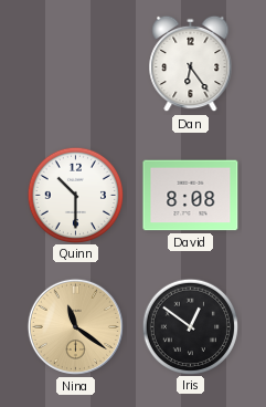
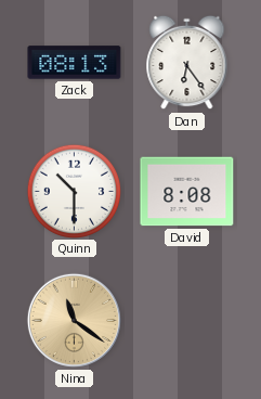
Zack: none -> 08:13 (75, 63)
Iris: 12:51 -> none (190, 326)
